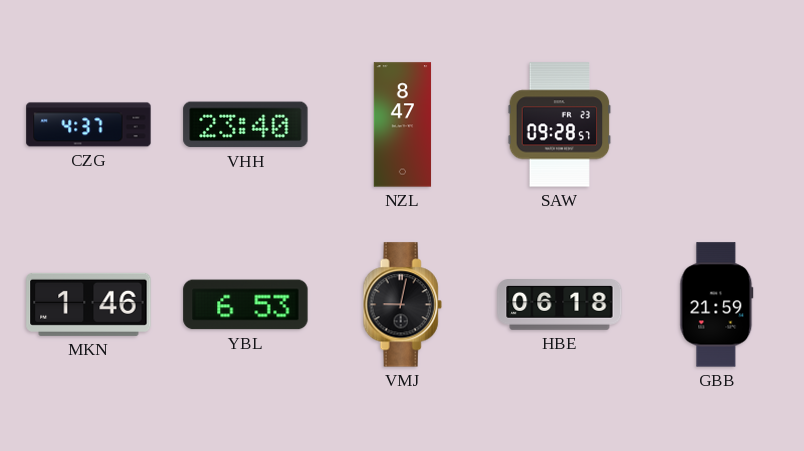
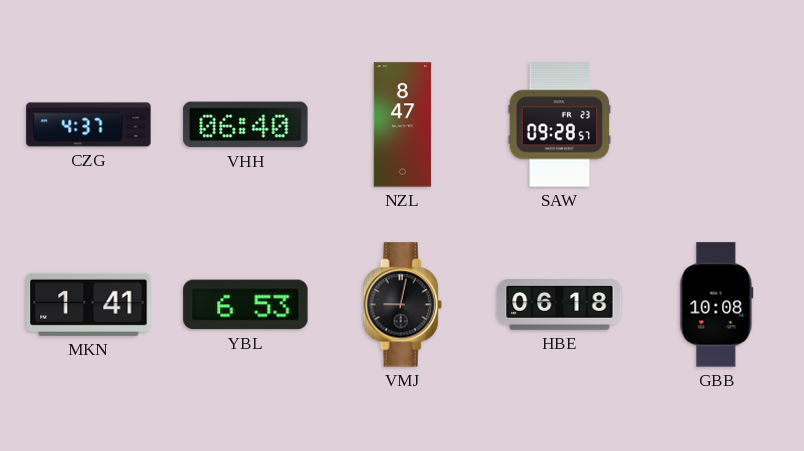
VHH: 23:40 -> 06:40 (246, 125)
MKN: 1:46 -> 1:41 (89, 304)
GBB: 21:59 -> 10:08 (717, 305)
